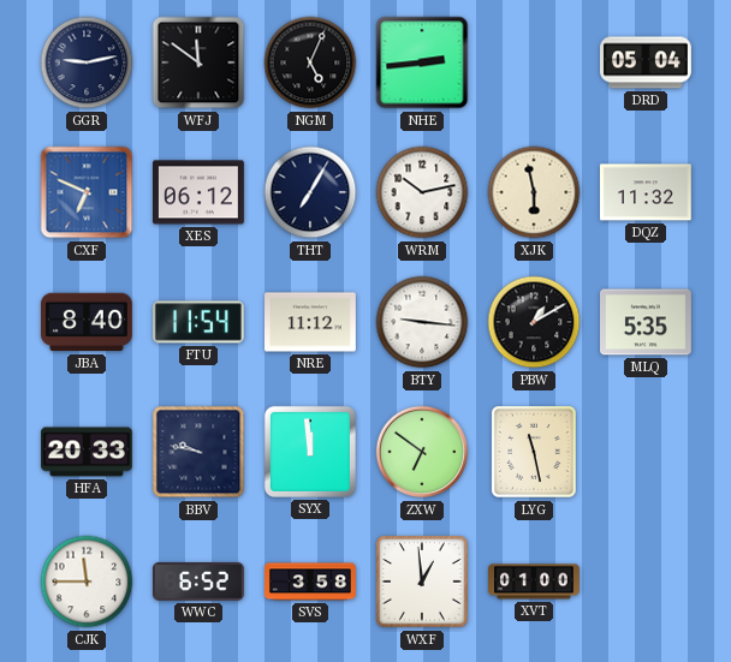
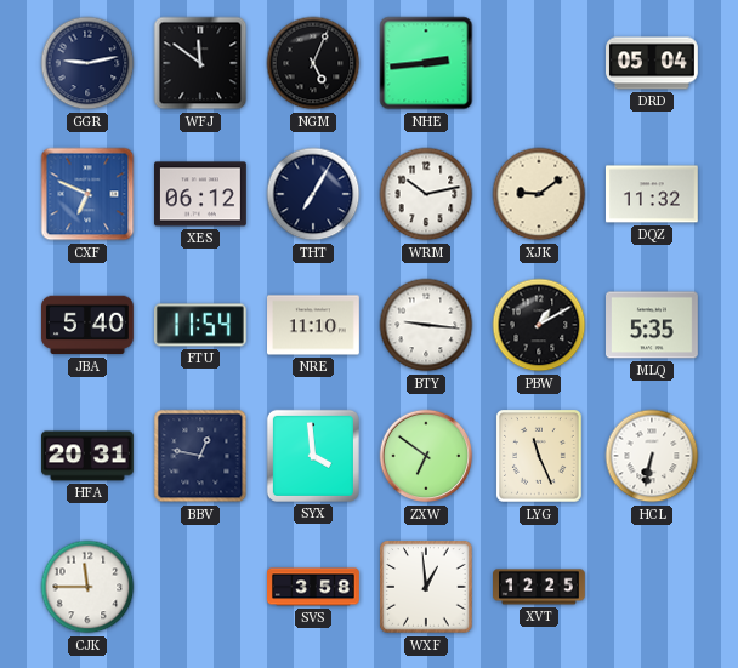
XJK: 5:58 -> 9:09 (539, 194)
JBA: 8:40 -> 5:40 (87, 325)
NRE: 11:12 -> 11:10 (314, 325)
HFA: 20:33 -> 20:31 (89, 456)
BBV: 9:47 -> 12:47 (200, 456)
SYX: 11:59 -> 3:59 (313, 456)
LYG: 11:28 -> 11:26 (540, 457)
HCL: none -> 6:32 (652, 456)
WWC: 6:52 -> none (198, 582)
XVT: 01:00 -> 12:25 (540, 587)
